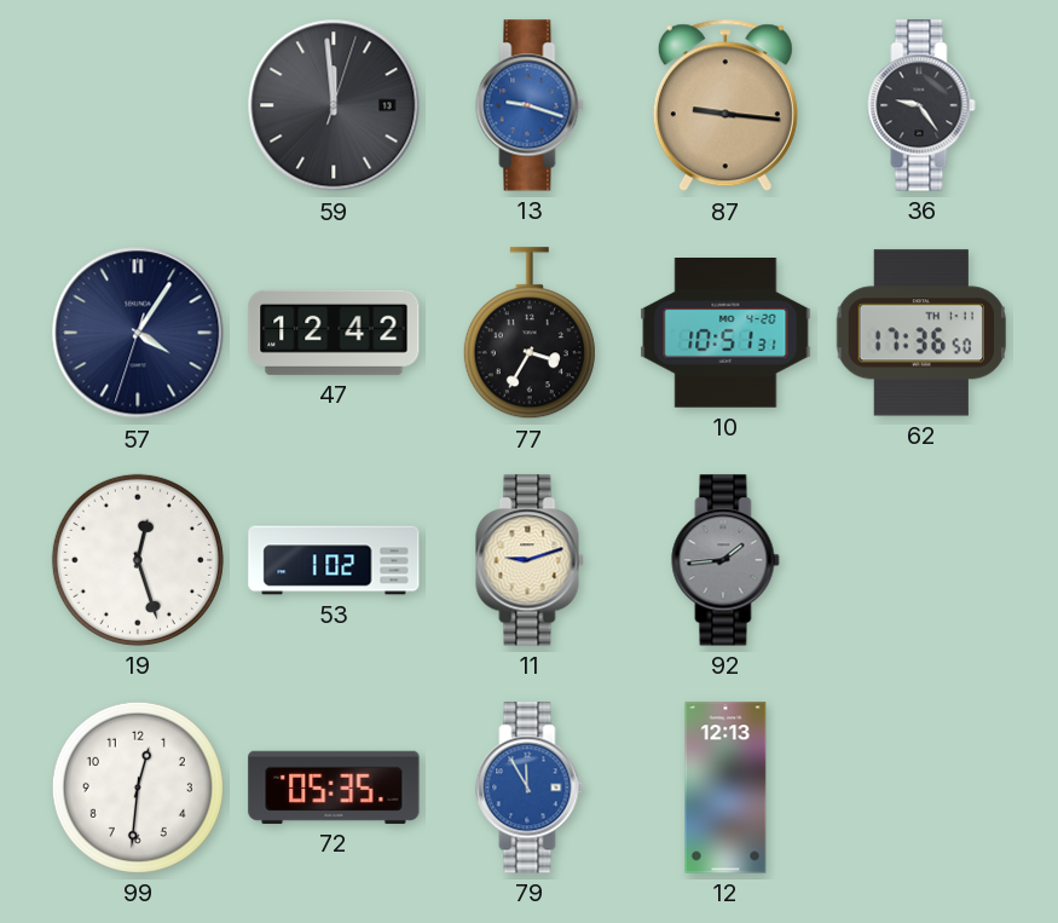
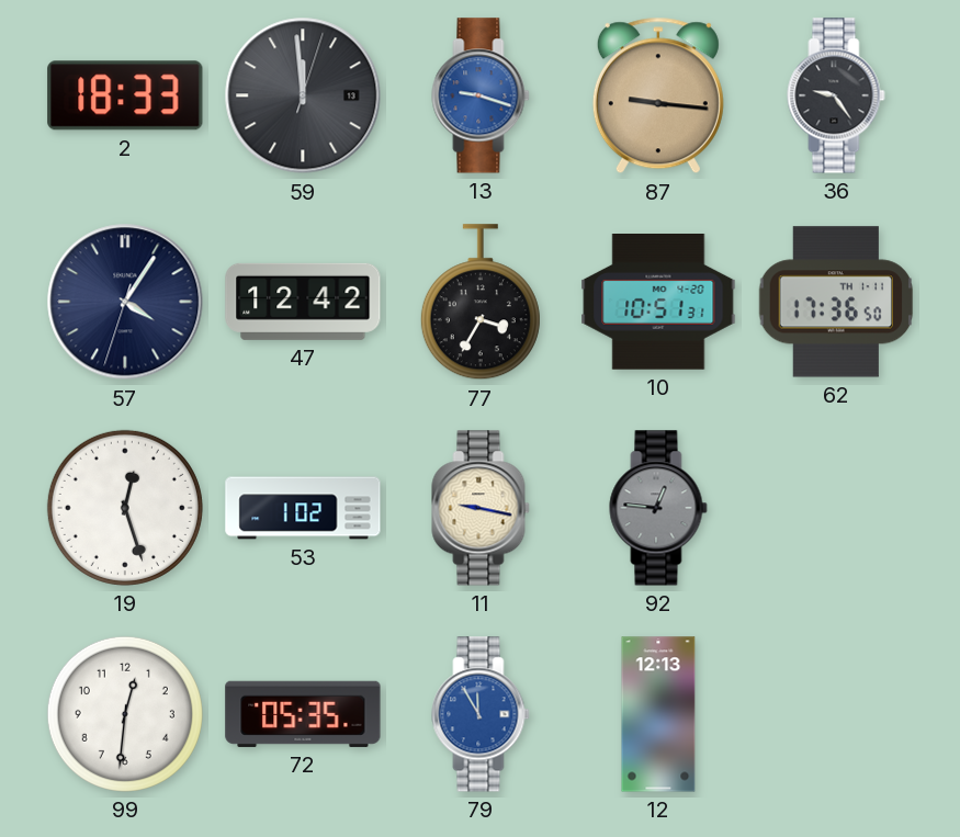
2: none -> 18:33 (125, 95)
11: 9:12 -> 9:17 (481, 508)
92: 1:44 -> 12:46 (658, 508)
